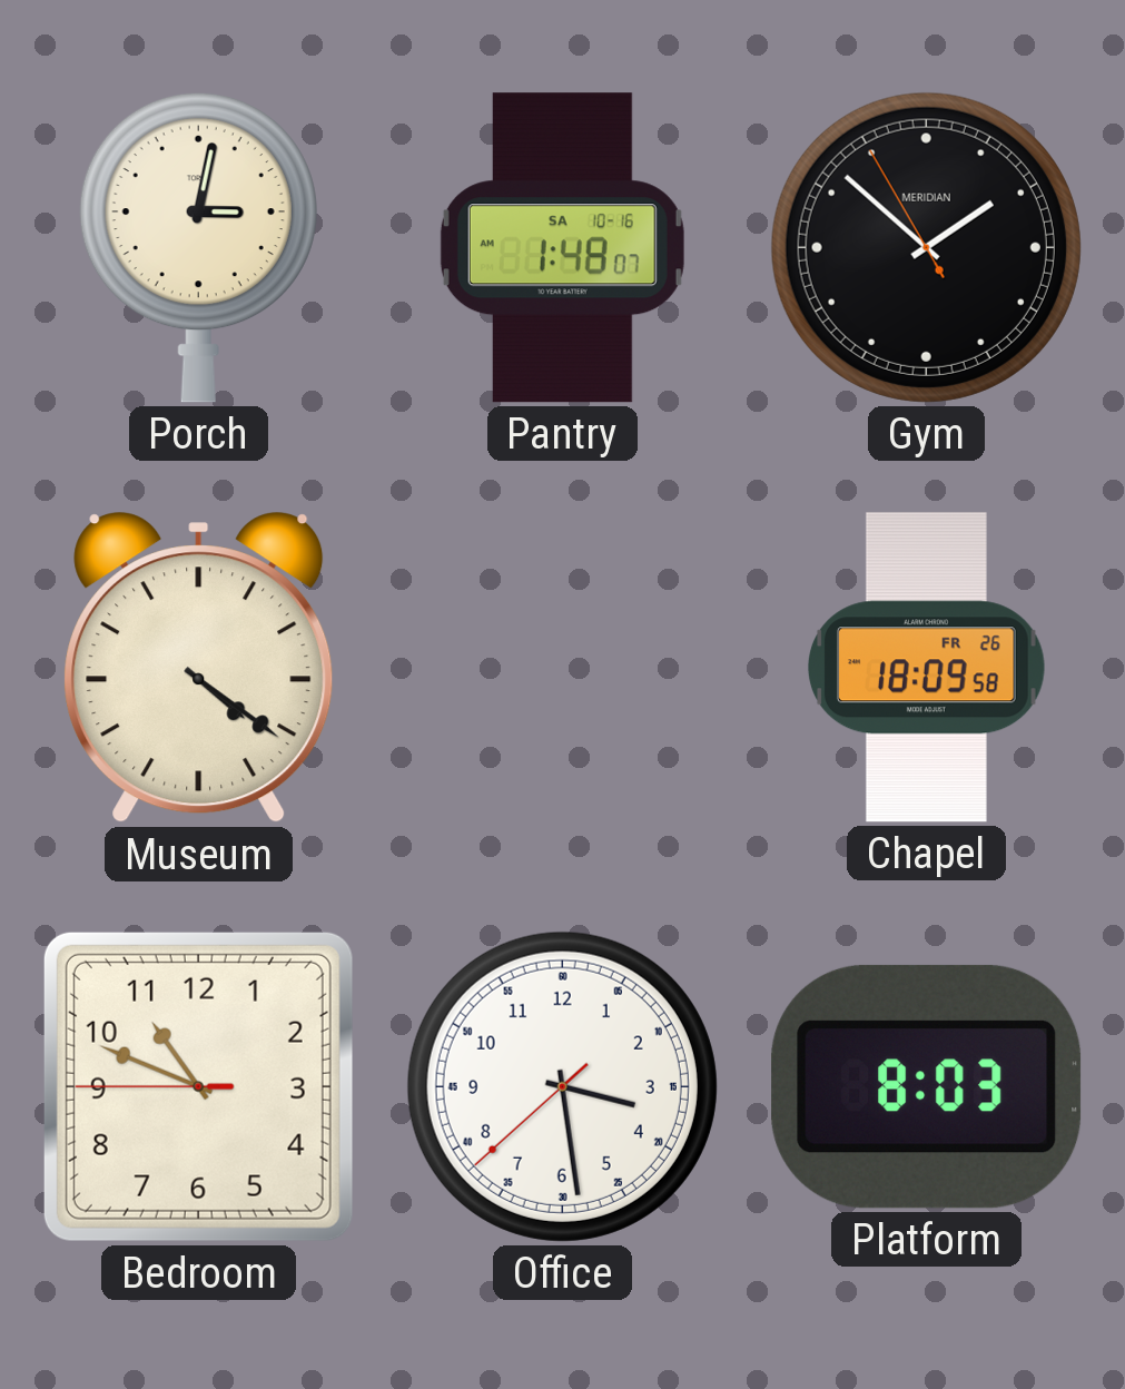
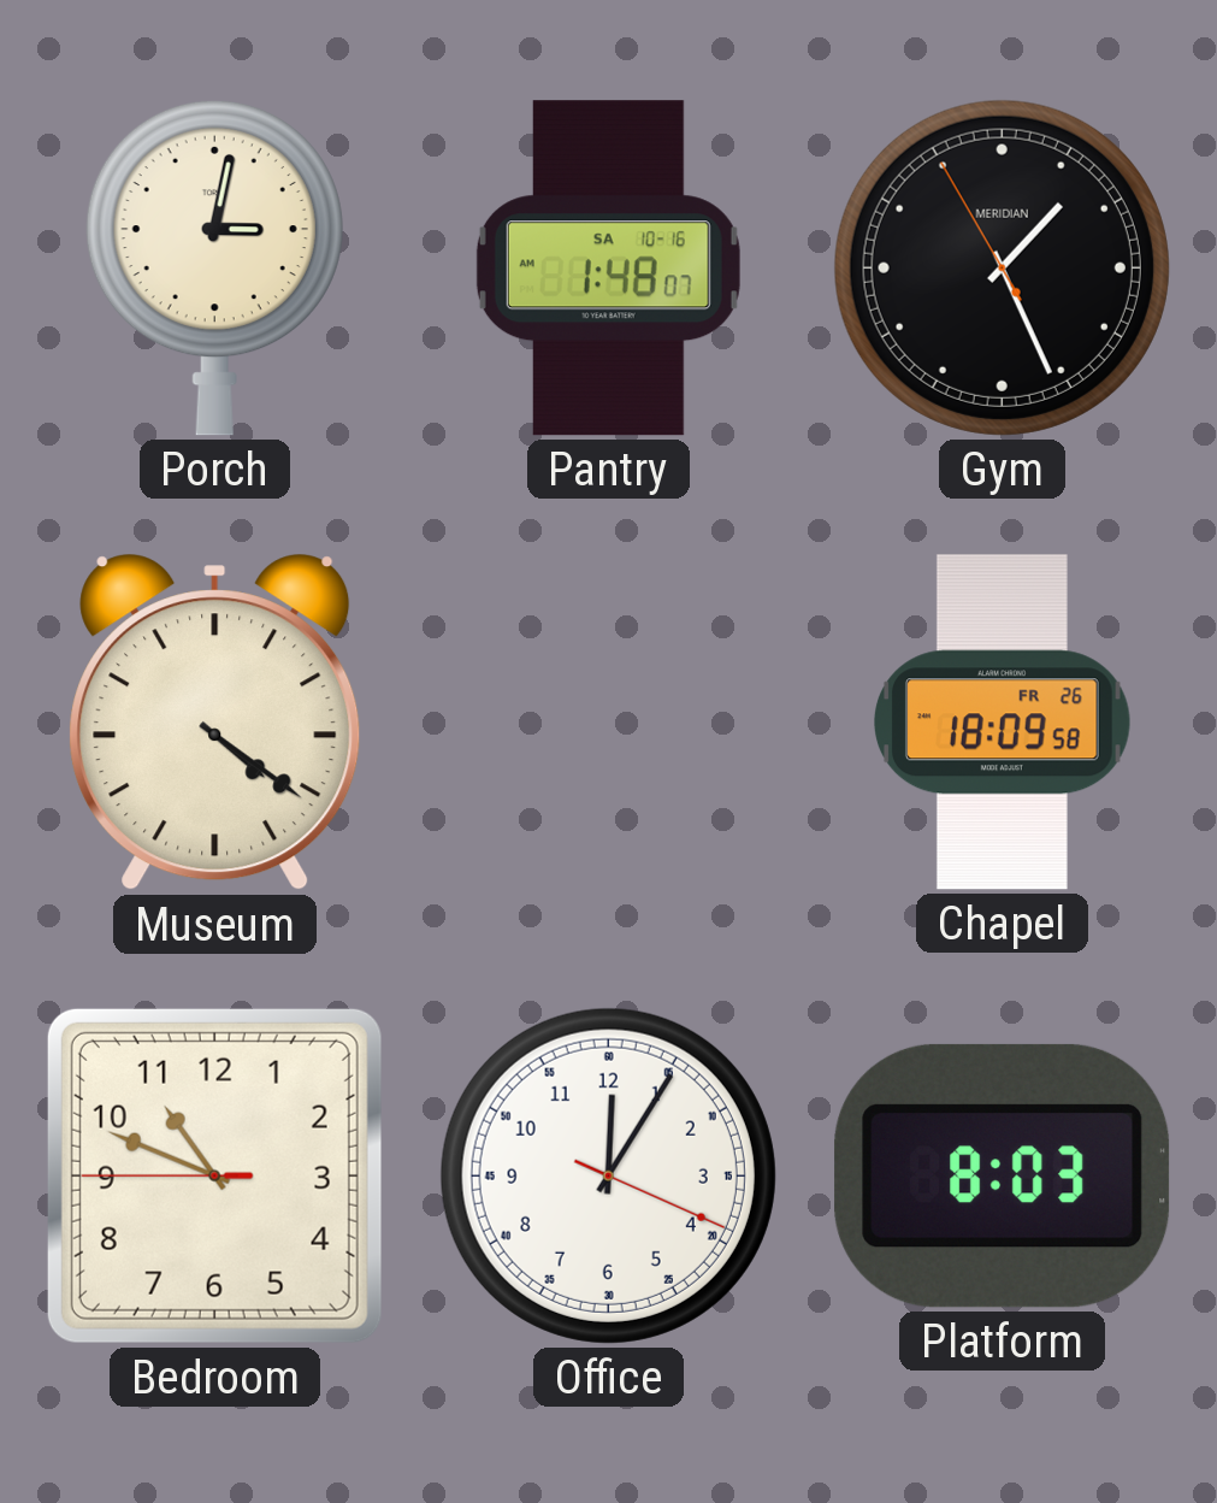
Gym: 1:51 -> 1:25 (1002, 267)
Office: 3:28 -> 12:05 (608, 1175)
